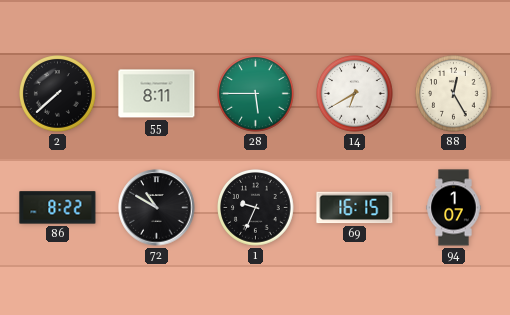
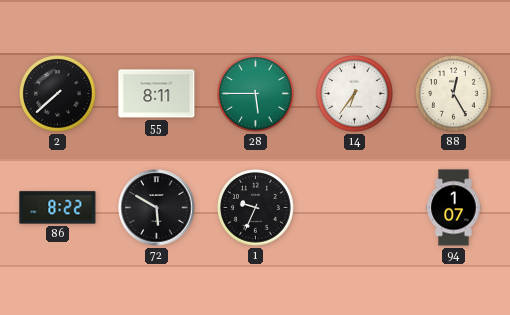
14: 6:40 -> 6:36 (355, 94)
72: 10:50 -> 5:50 (157, 208)
69: 16:15 -> none (355, 208)
